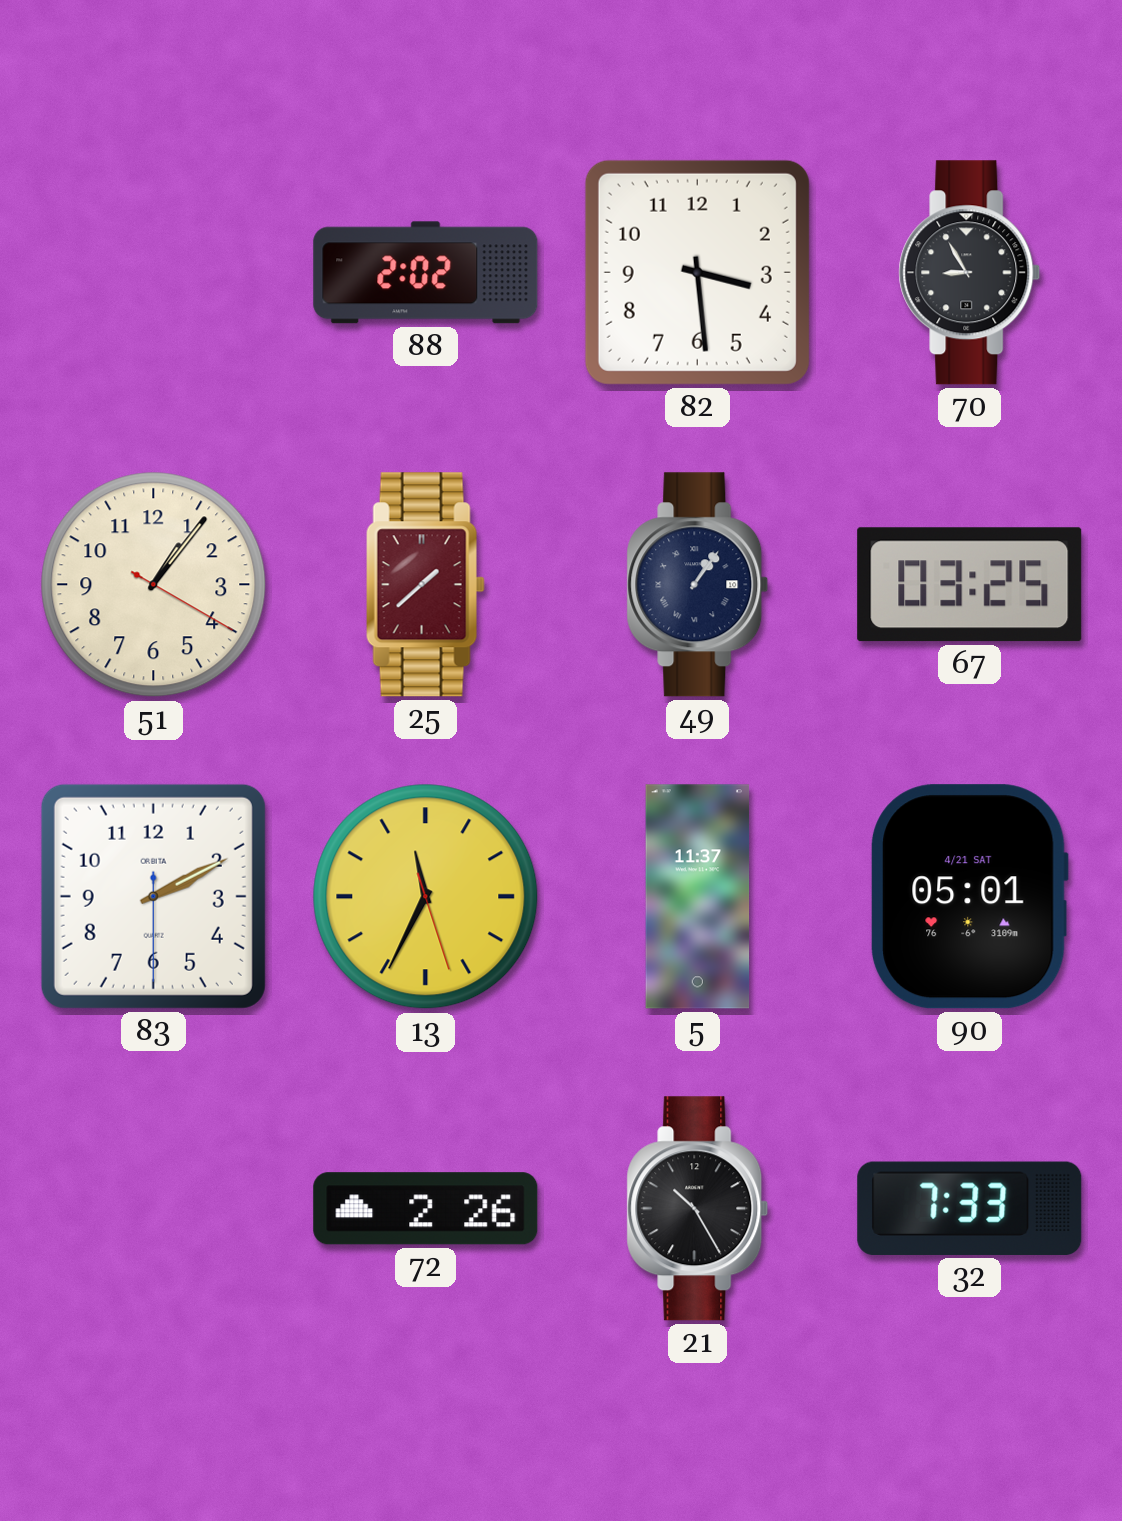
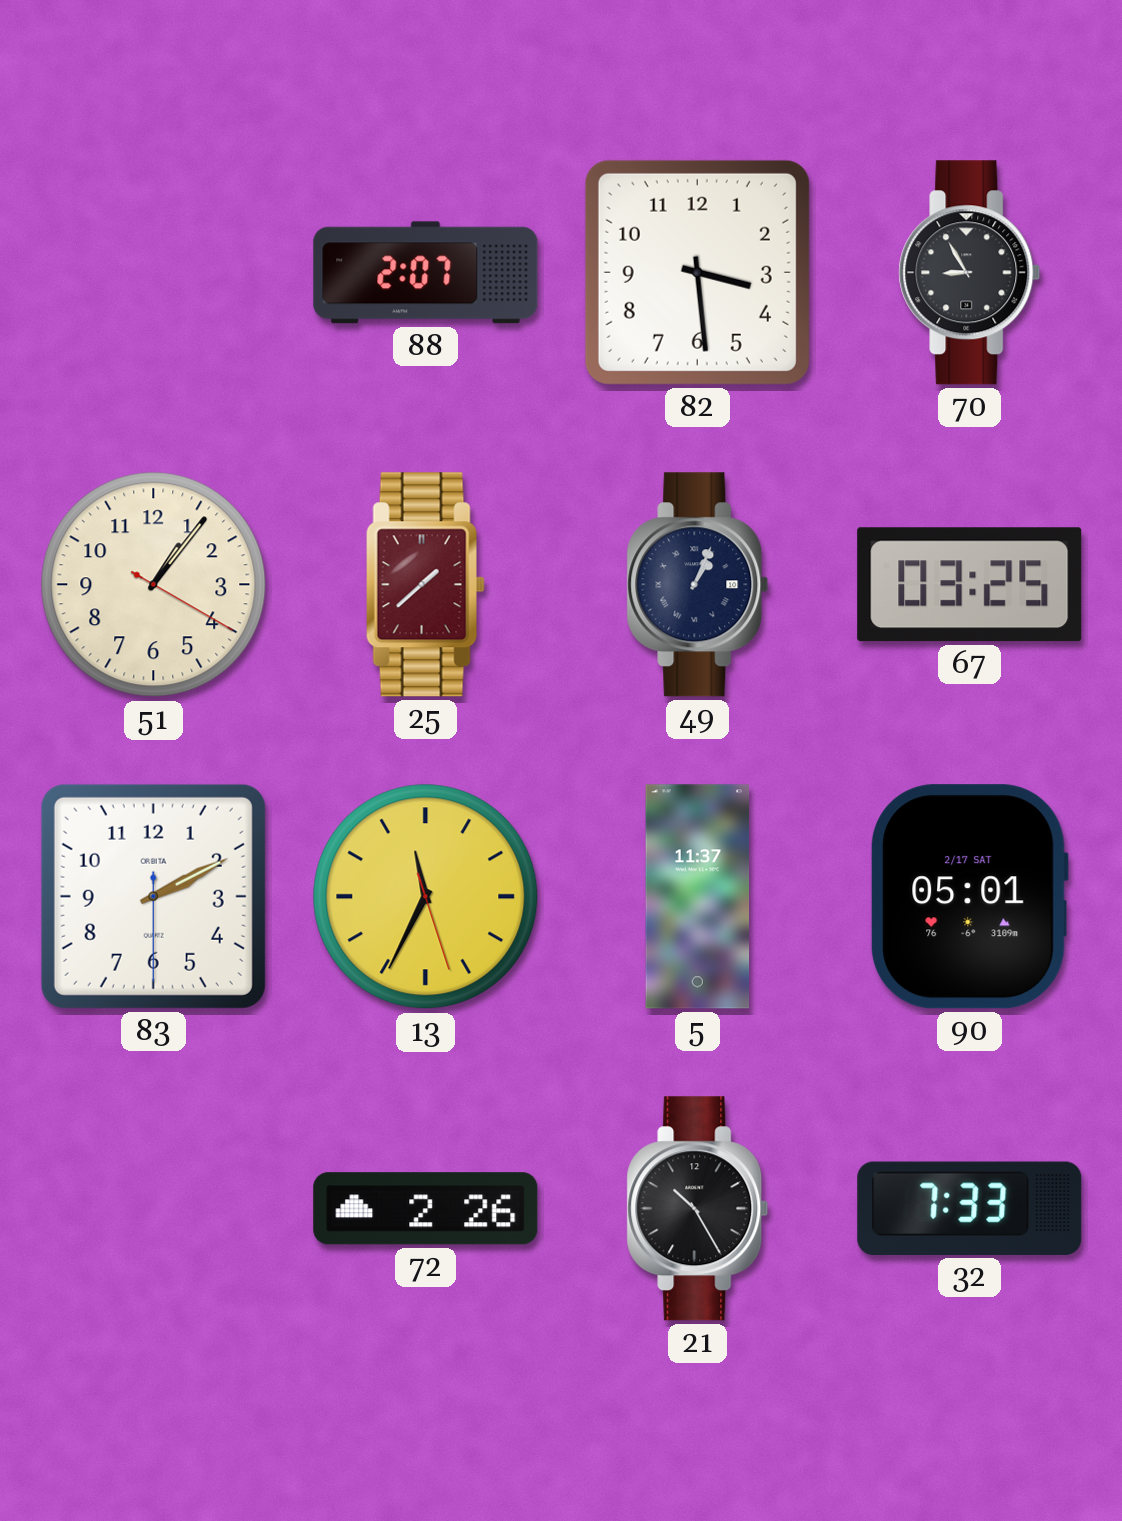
88: 2:02 -> 2:07 (426, 273)
49: 1:06 -> 1:04 (698, 585)
90 date: 4/21 SAT -> 2/17 SAT (970, 897)
